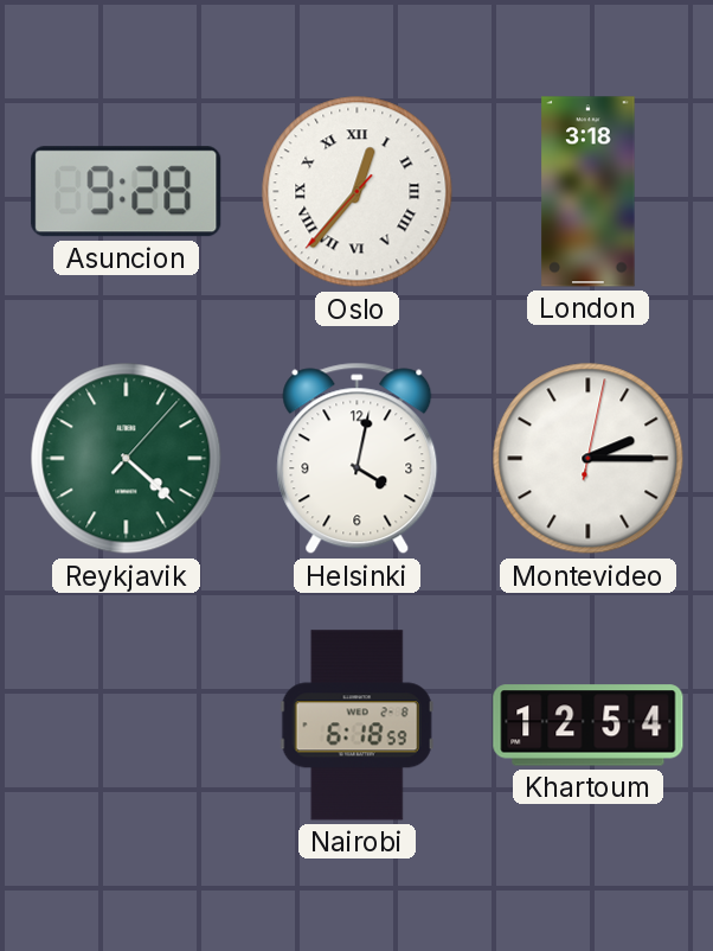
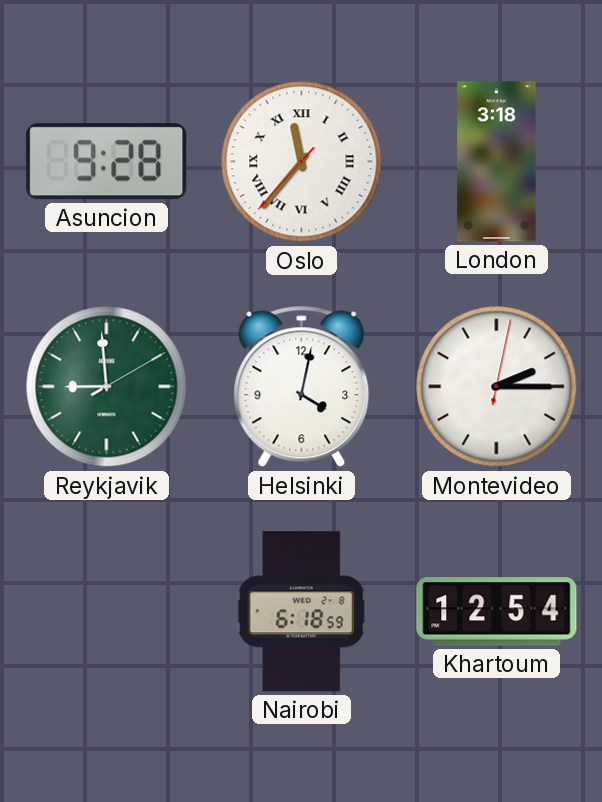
Oslo: 12:36 -> 11:36 (302, 162)
Reykjavik: 4:22 -> 8:59 (107, 387)
